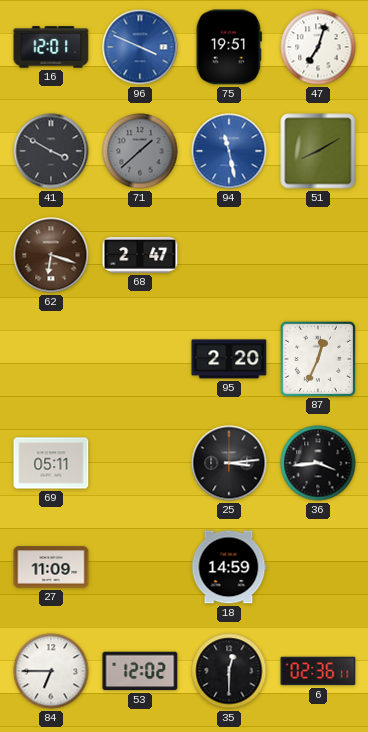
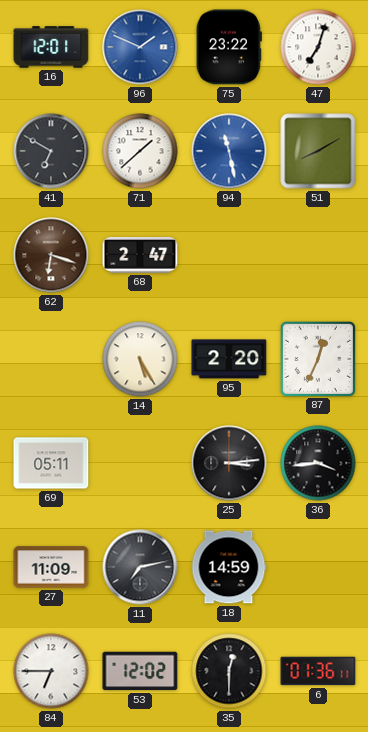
96: 3:49 -> 1:49 (140, 47)
75: 19:51 -> 23:22 (229, 47)
41: 3:50 -> 6:50 (51, 151)
71 dial: grey -> white (140, 151)
14: none -> 5:25 (140, 359)
11: none -> 7:13 (140, 567)
6: 02:36 -> 01:36 (318, 671)
